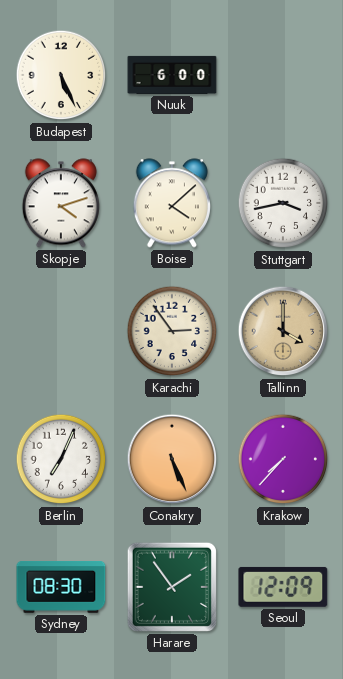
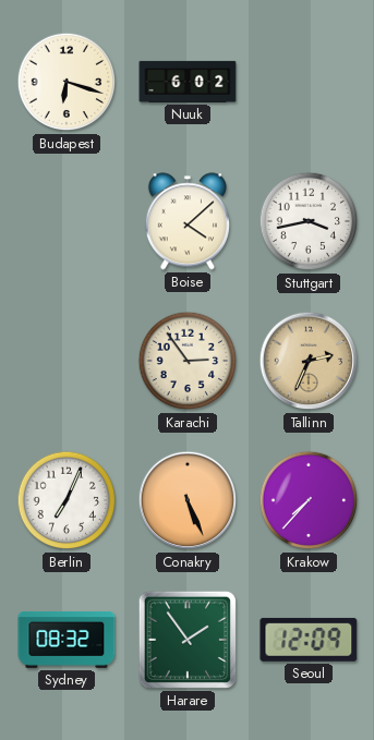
Budapest: 5:26 -> 6:18 (67, 82)
Nuuk: 6:00 -> 6:02 (188, 82)
Skopje: 4:12 -> none (61, 203)
Tallinn: 4:00 -> 2:34 (309, 361)
Sydney: 08:30 -> 08:32 (67, 641)
